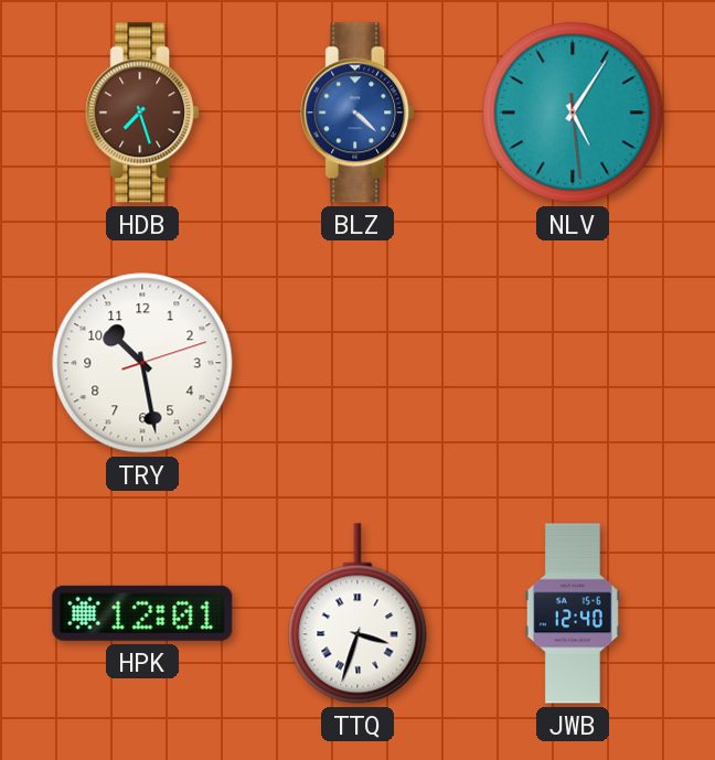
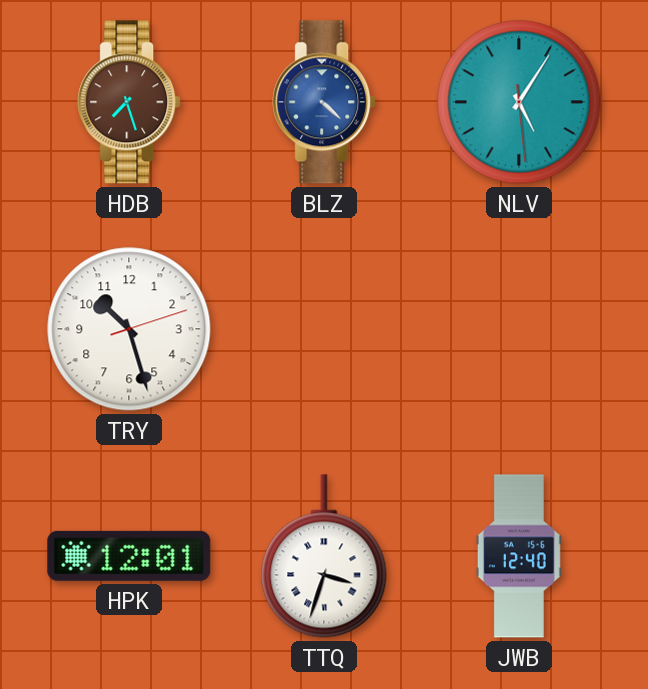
TRY: 10:28 -> 10:27 (129, 329)
